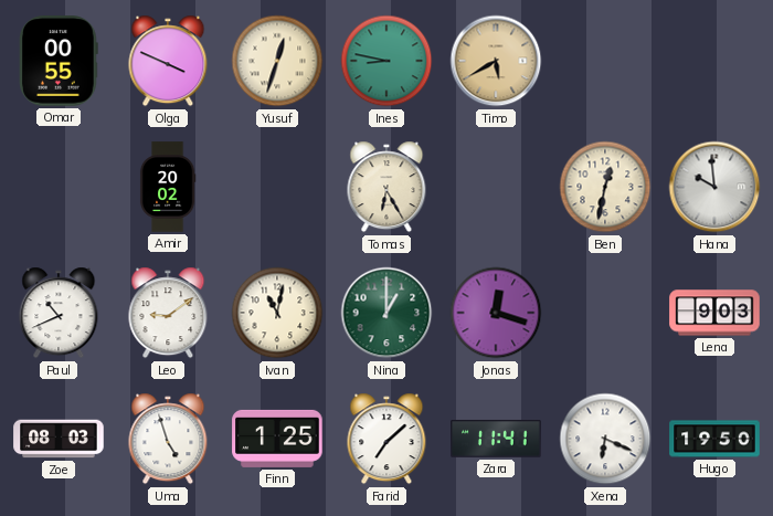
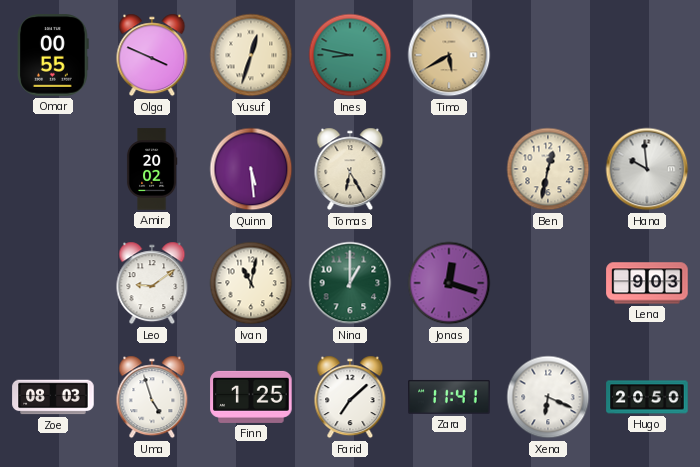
Quinn: none -> 5:29 (251, 169)
Paul: 10:41 -> none (59, 313)
Hugo: 19:50 -> 20:50 (647, 397)
